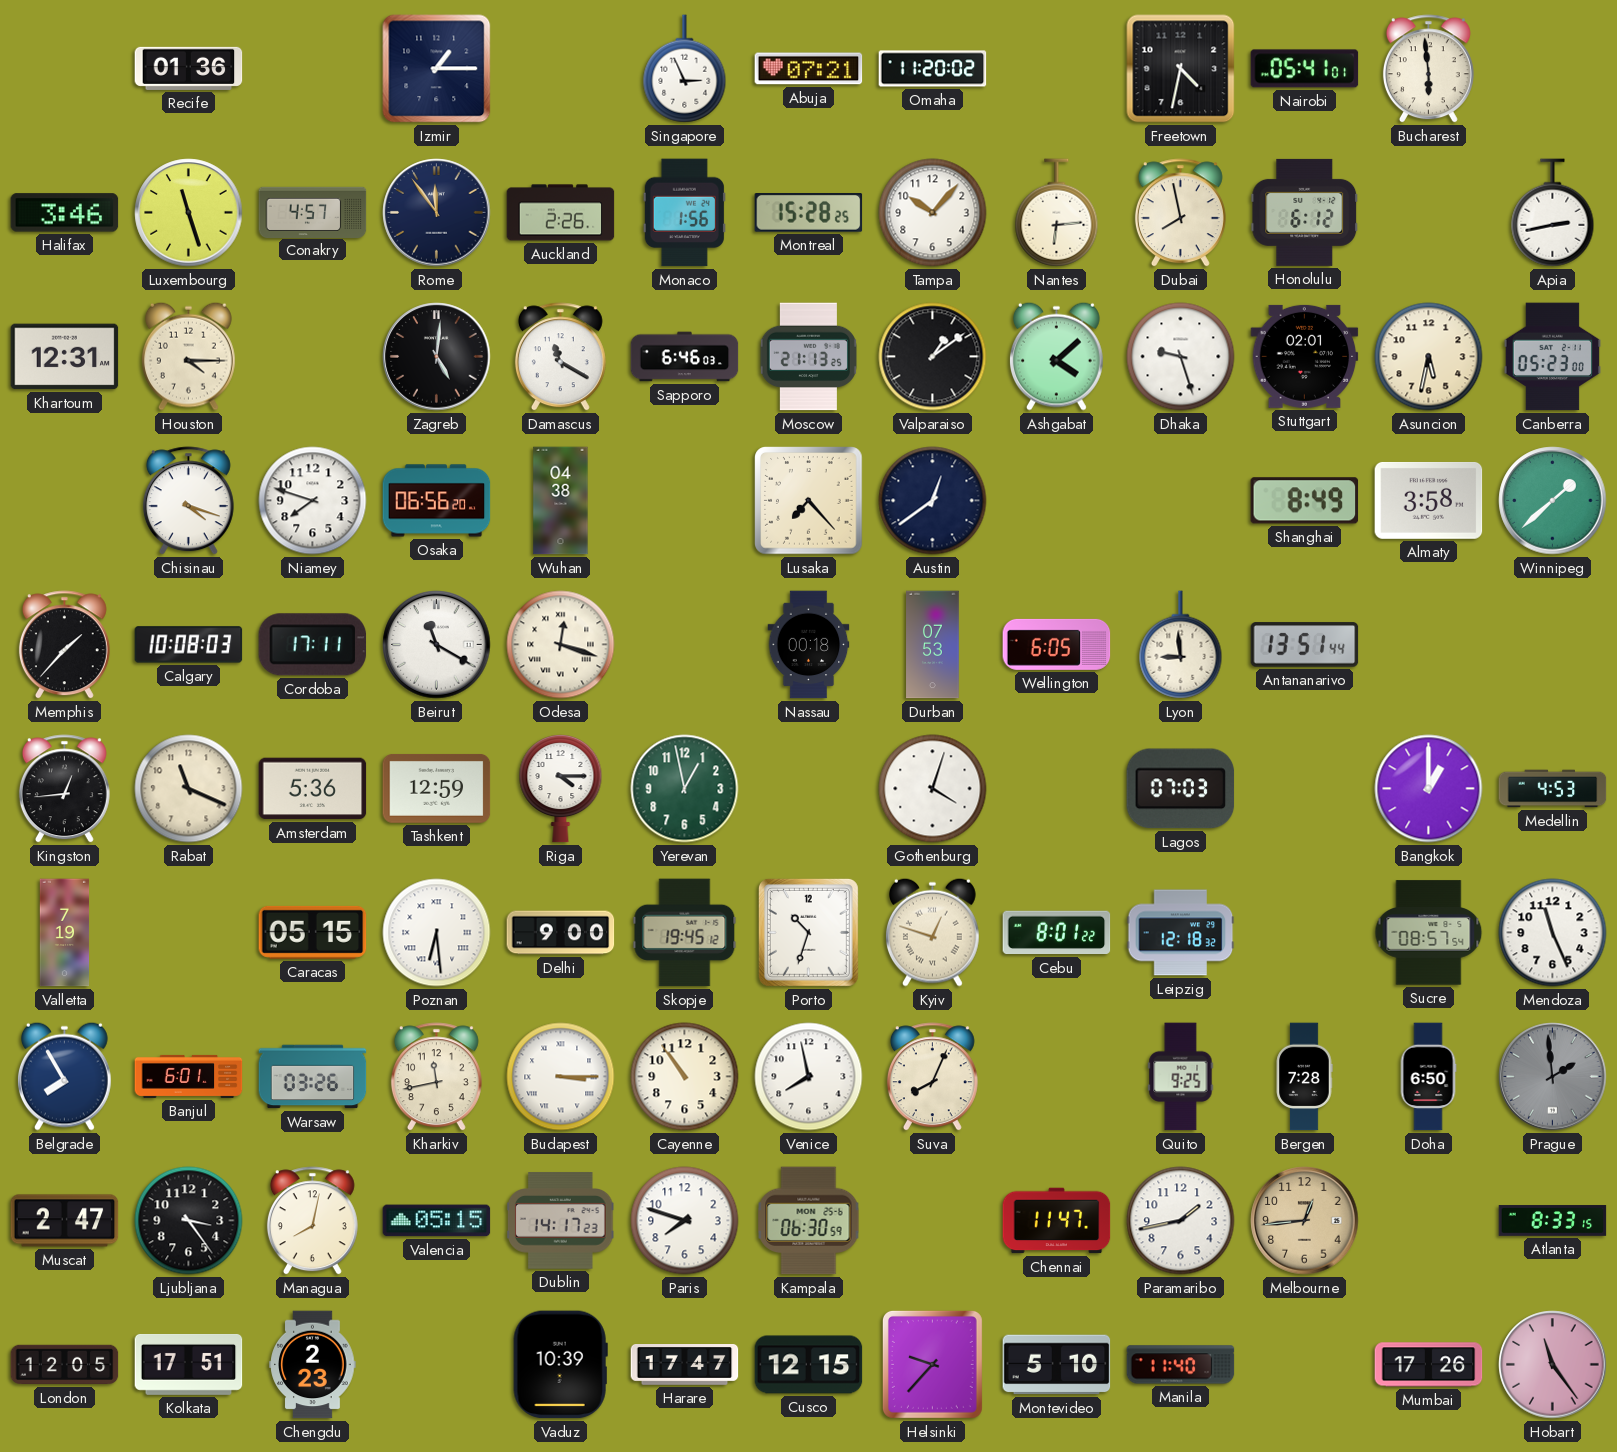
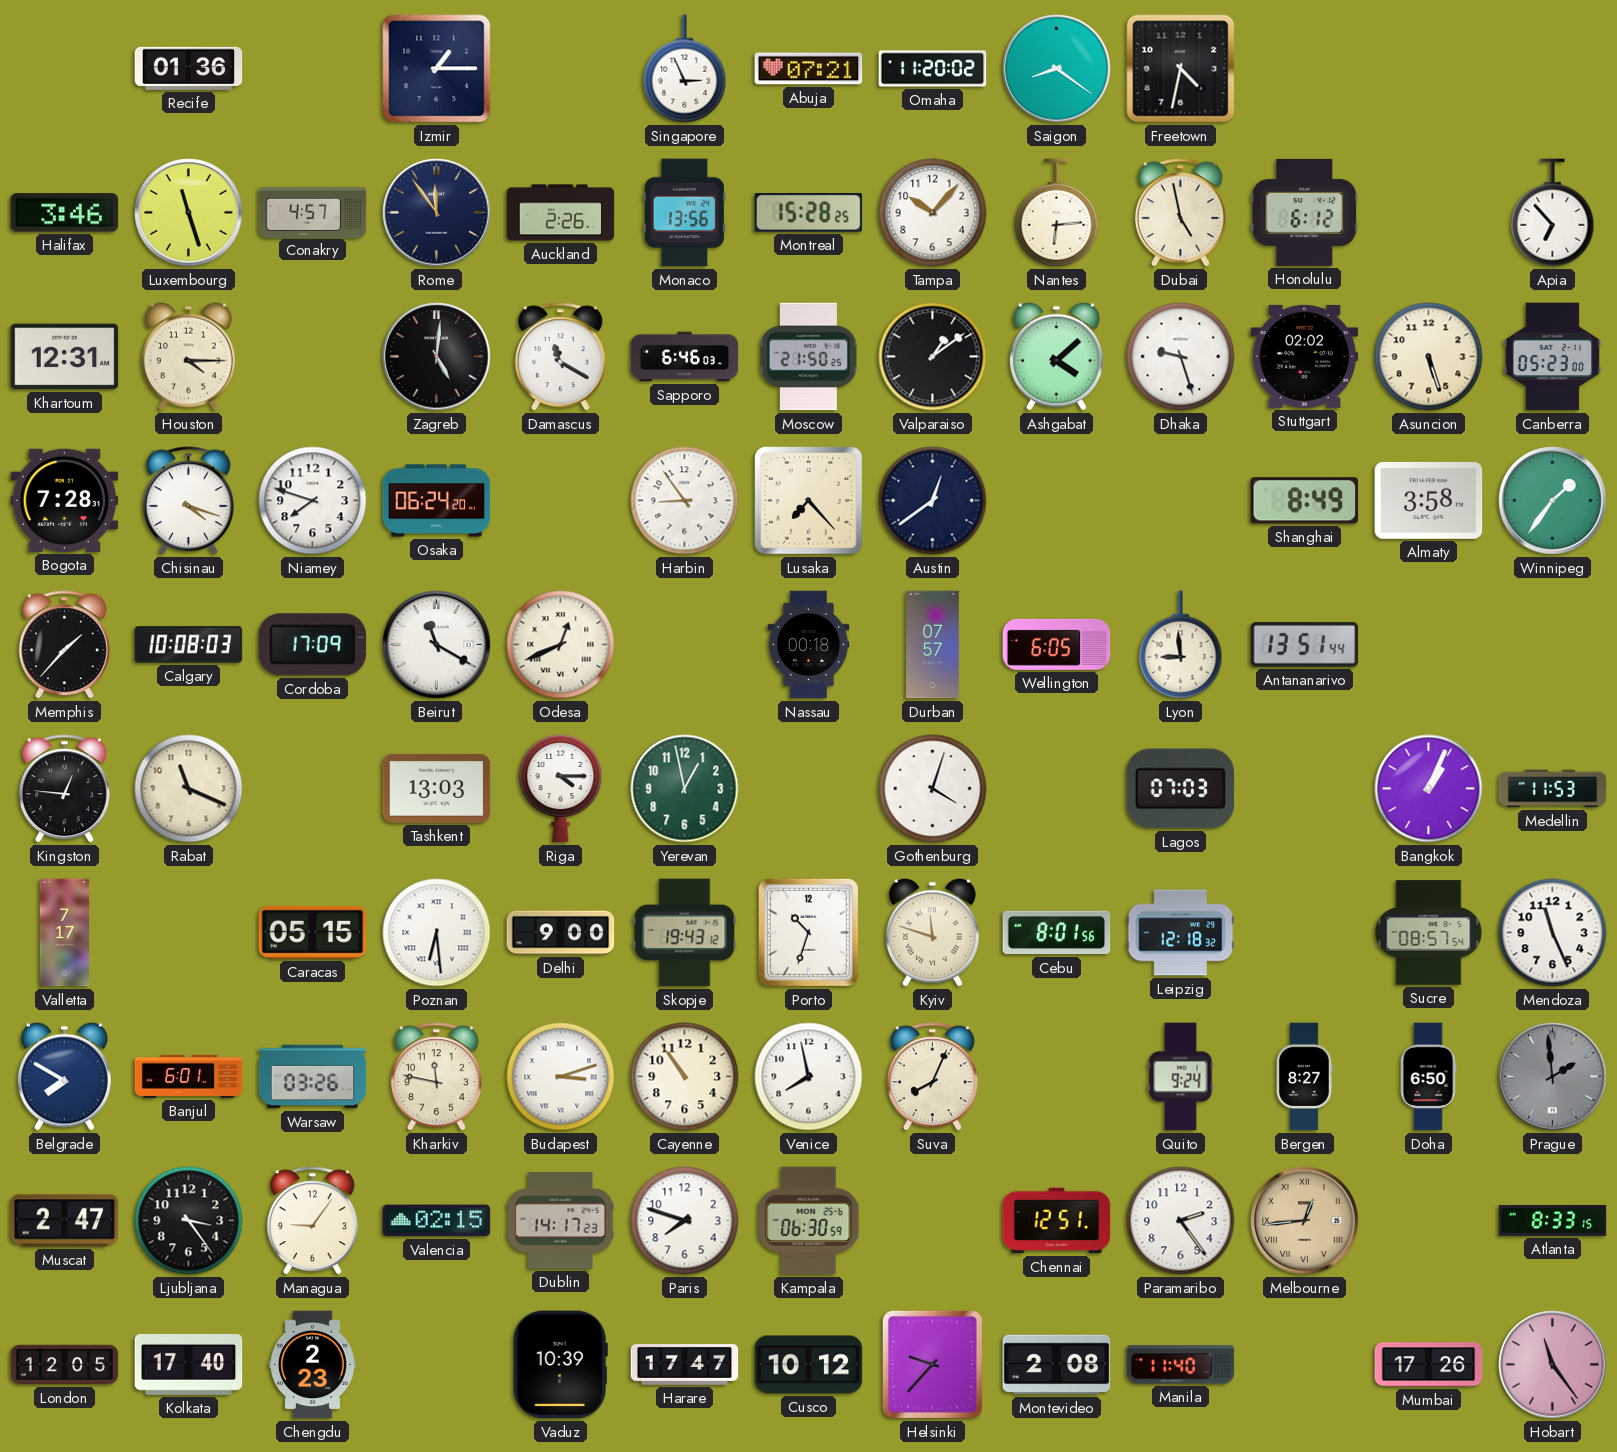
Saigon: none -> 8:21 (1057, 69)
Nairobi: 05:41 -> none (1305, 69)
Bucharest: 5:59 -> none (1428, 69)
Monaco: 1:56 -> 13:56 (684, 213)
Dubai: 7:58 -> 4:58 (1180, 213)
Apia: 2:43 -> 6:53 (1553, 213)
Moscow: 21:13 -> 21:50 (808, 357)
Stuttgart: 02:01 -> 02:02 (1305, 356)
Asuncion: 5:32 -> 5:27 (1429, 357)
Bogota: none -> 7:28 (65, 500)
Osaka: 06:56 -> 06:24 (437, 501)
Wuhan: 04:38 -> none (561, 501)
Harbin: none -> 8:54 (685, 501)
Winnipeg: 1:38 -> 1:36 (1553, 501)
Cordoba: 17:11 -> 17:09 (313, 645)
Odesa: 12:18 -> 12:41 (561, 645)
Durban: 07:53 -> 07:57 (933, 645)
Kingston: 12:44 -> 12:46 (64, 789)
Amsterdam: 5:36 -> none (313, 789)
Tashkent: 12:59 -> 13:03 (437, 789)
Bangkok: 1:00 -> 1:04 (1429, 789)
Medellin: 4:53 -> 11:53 (1553, 789)
Valletta: 7:19 -> 7:17 (65, 933)
Skopje: 19:45 -> 19:43 (685, 933)
Kyiv: 12:48 -> 11:48 (932, 932)
Cebu: 8:01:22 -> 8:01:56 (1057, 933)
Belgrade: 7:55 -> 7:50 (64, 1076)
Kharkiv: 11:43 -> 11:47 (436, 1077)
Budapest: 3:15 -> 3:12 (561, 1077)
Quito: 9:25 -> 9:24 (1181, 1077)
Bergen: 7:28 -> 8:27 (1304, 1077)
Managua: 8:02 -> 9:06 (312, 1221)
Valencia: 05:15 -> 02:15 (437, 1221)
Chennai: 11:47 -> 12:51 (1057, 1221)
Paramaribo: 1:43 -> 2:24 (1181, 1221)
Melbourne numerals: Arabic -> Roman (1305, 1221)
Kolkata: 17:51 -> 17:40 (189, 1364)
Cusco: 12:15 -> 10:12 (809, 1365)
Montevideo: 5:10 -> 2:08 (1057, 1365)
